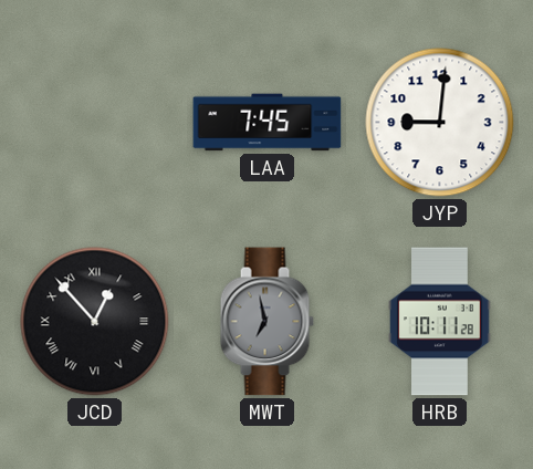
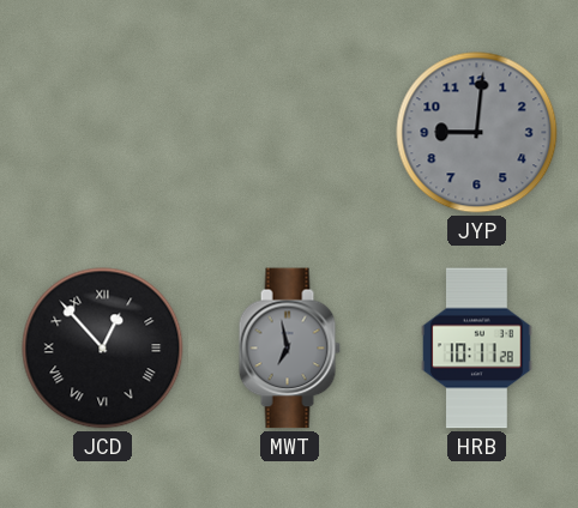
LAA: 7:45 -> none (268, 123)
JYP dial: white -> grey (477, 133)
